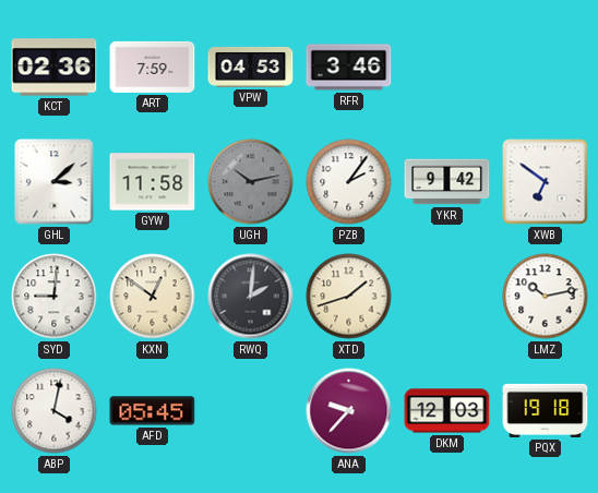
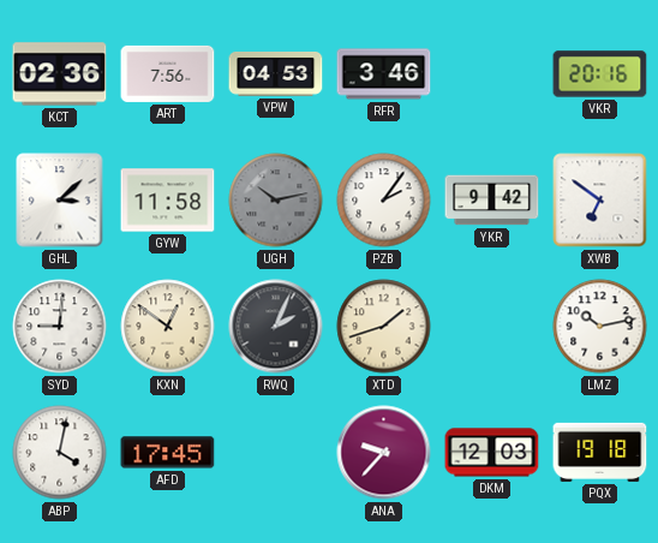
ART: 7:59 -> 7:56 (168, 73)
VKR: none -> 20:16 (600, 74)
RWQ: 2:01 -> 2:04 (276, 327)
AFD: 05:45 -> 17:45 (168, 453)
